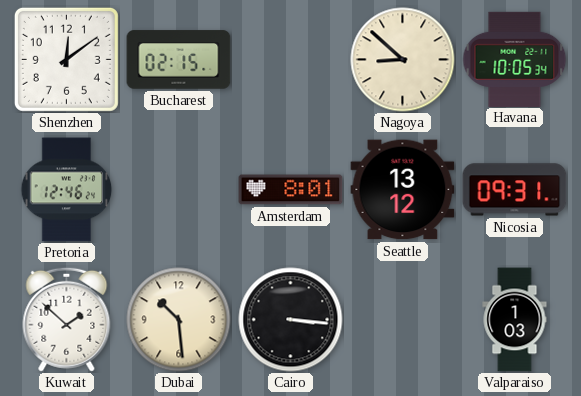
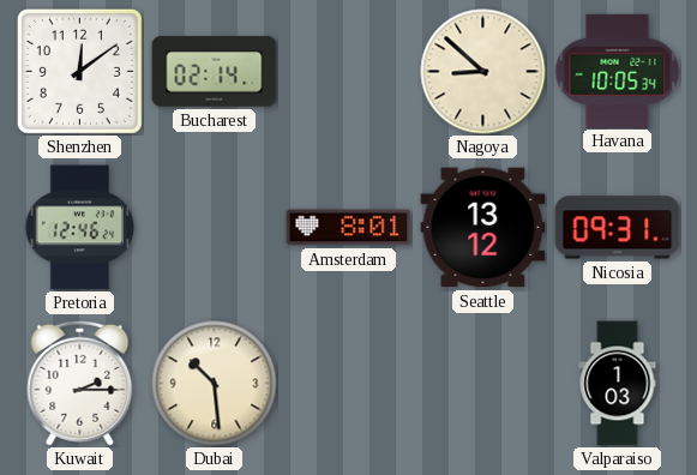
Bucharest: 02:15 -> 02:14 (215, 72)
Kuwait: 1:52 -> 2:15 (80, 383)
Cairo: 3:16 -> none (291, 320)
